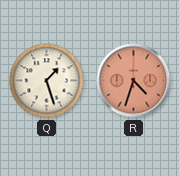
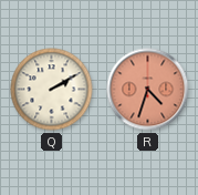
Q: 1:27 -> 2:10 (52, 90)
